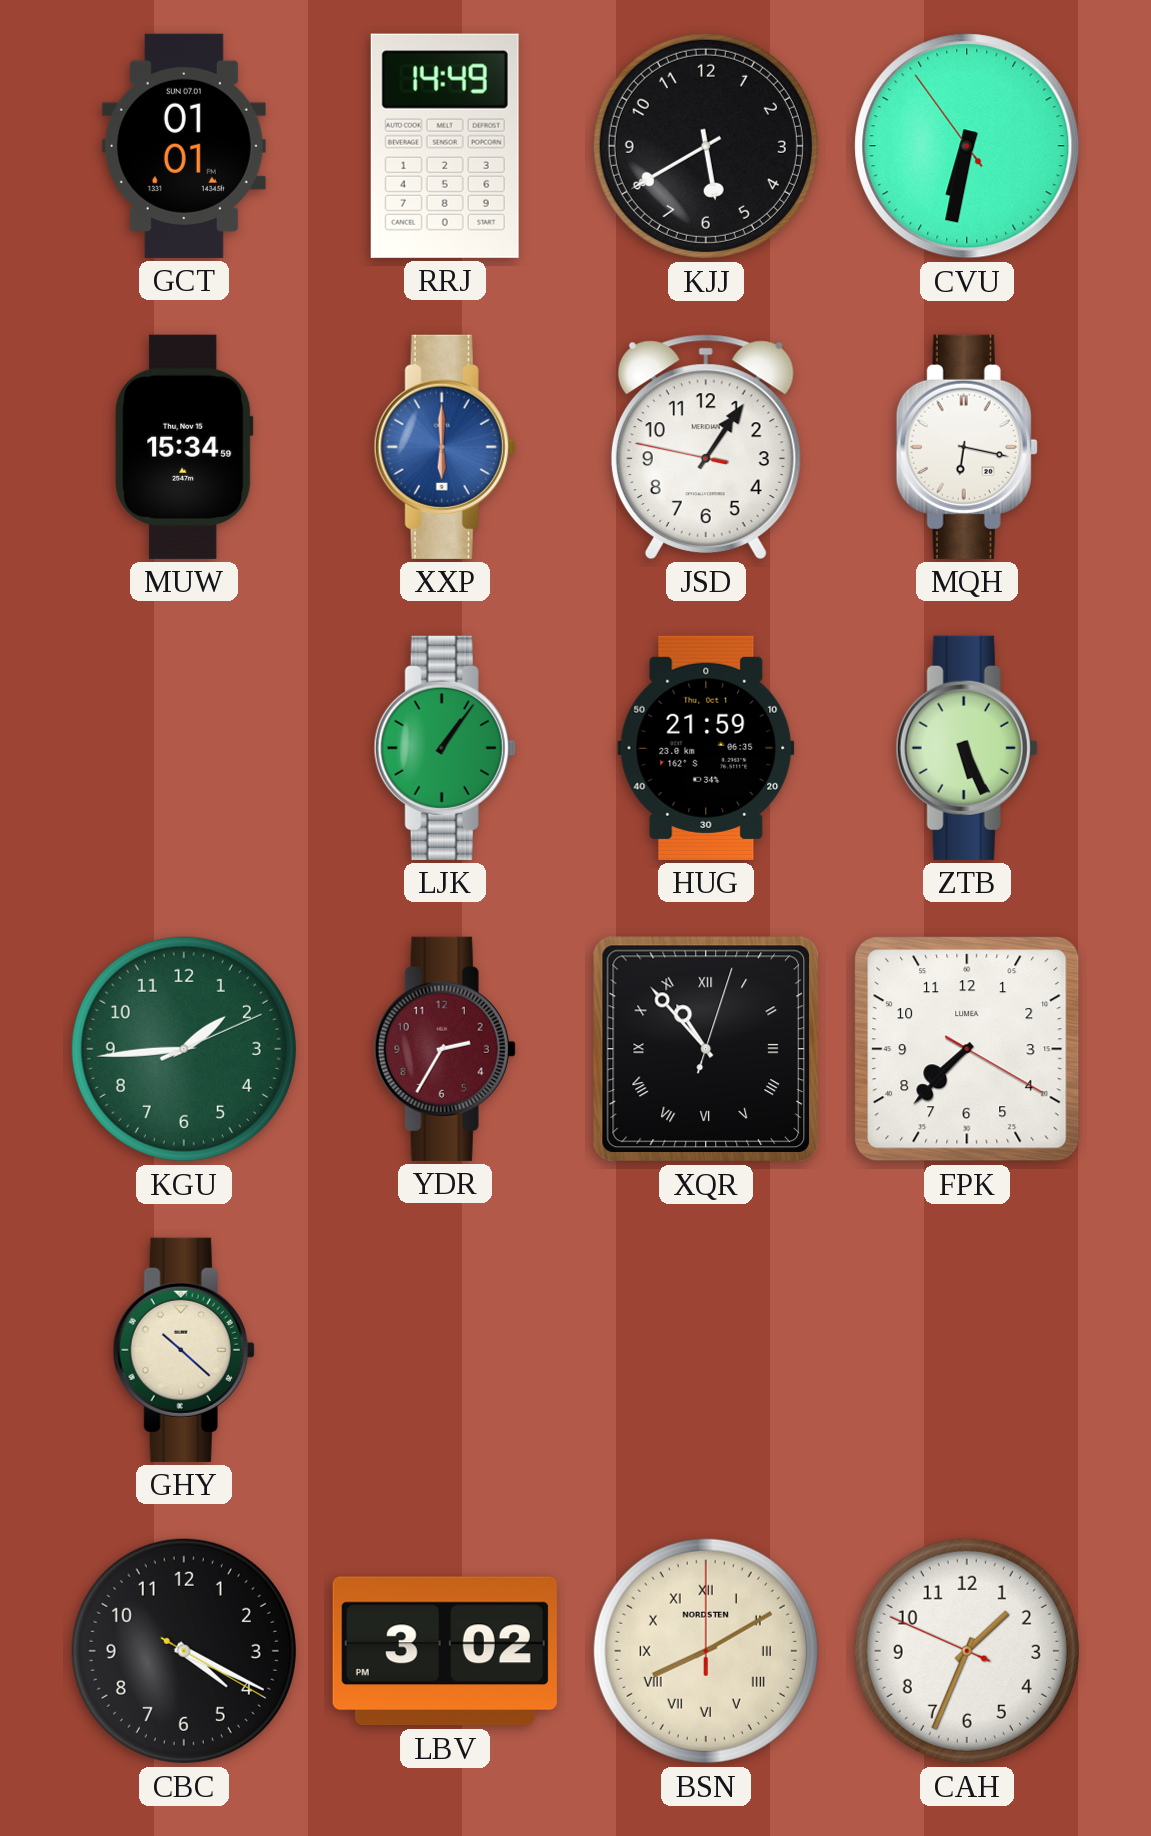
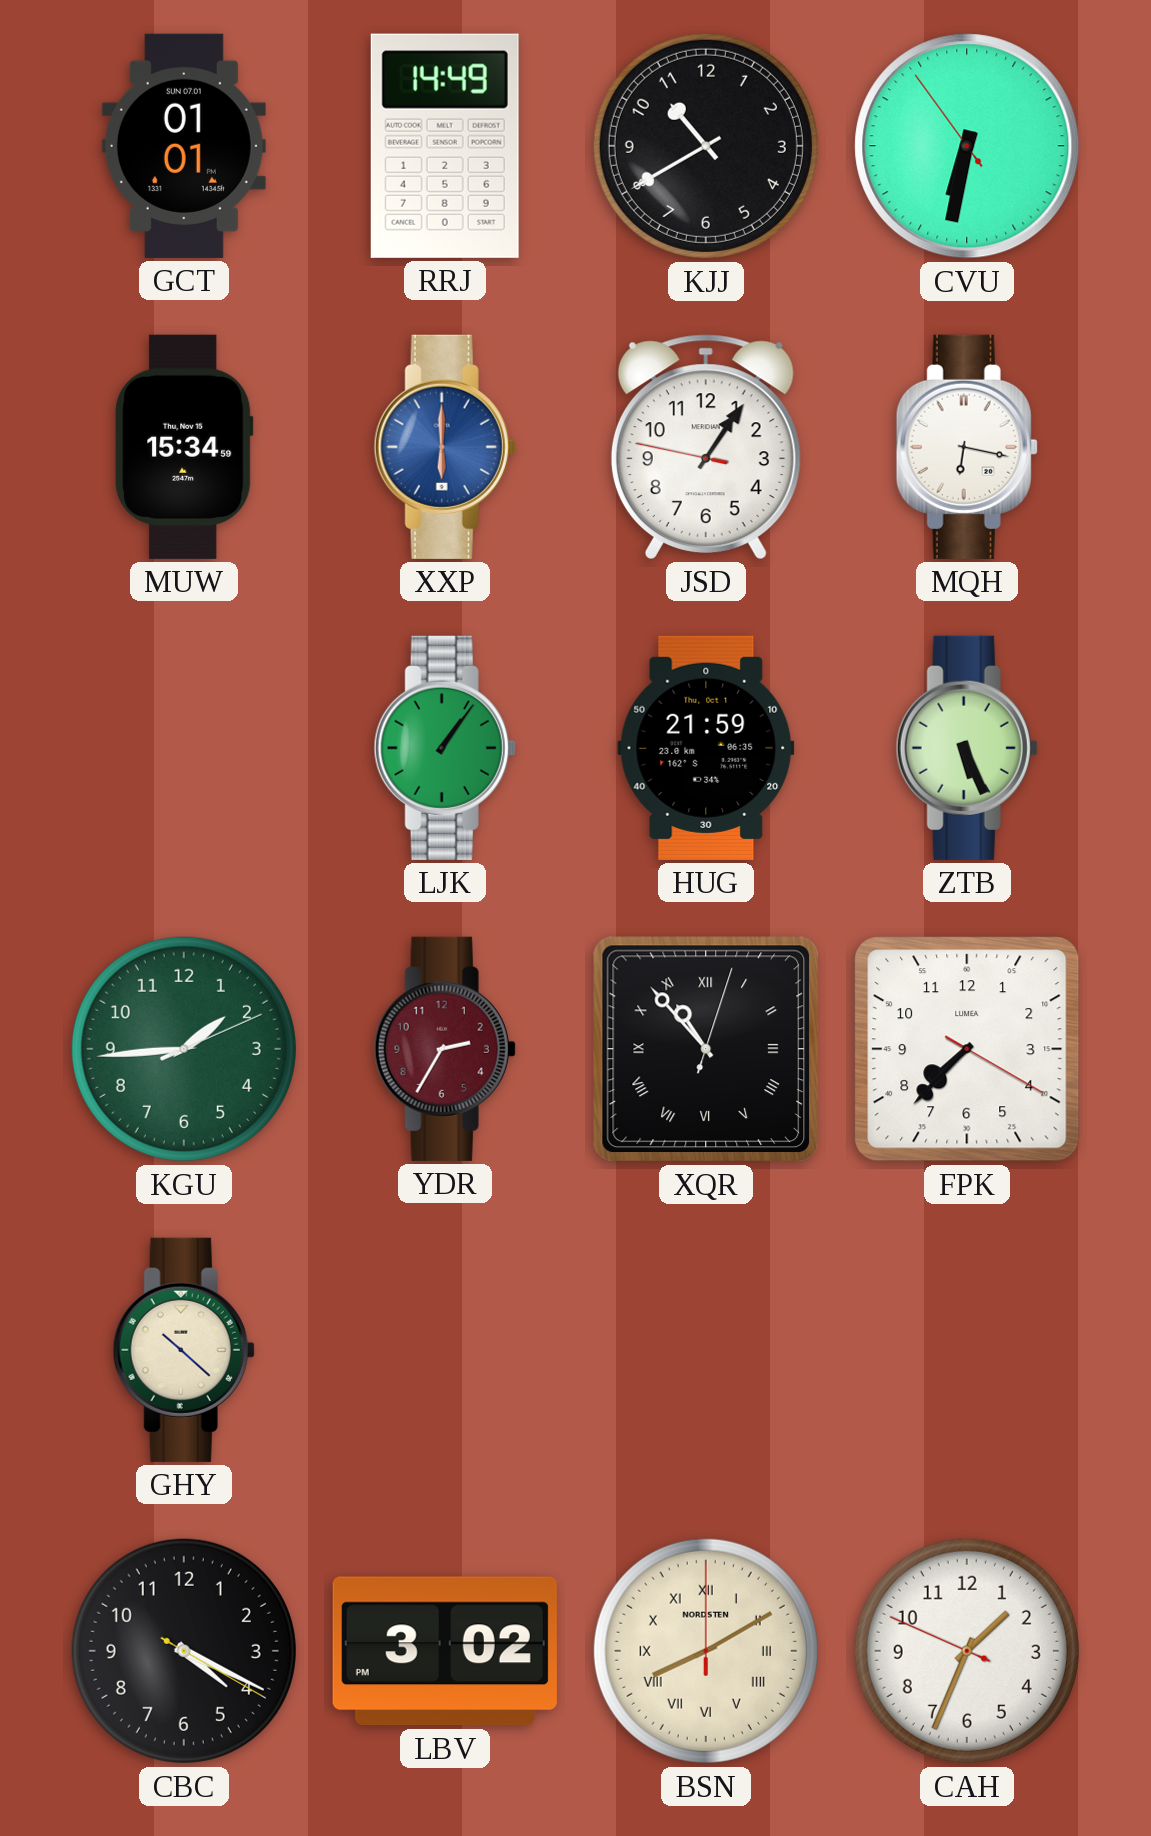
KJJ: 5:40 -> 10:40 (706, 146)
